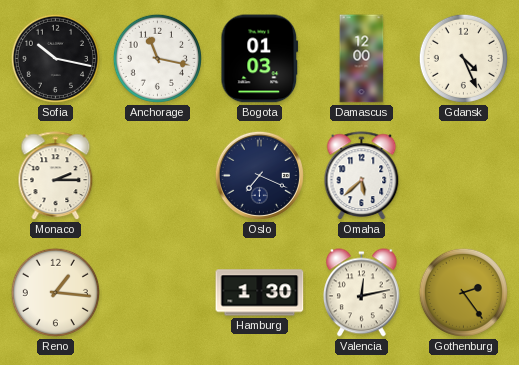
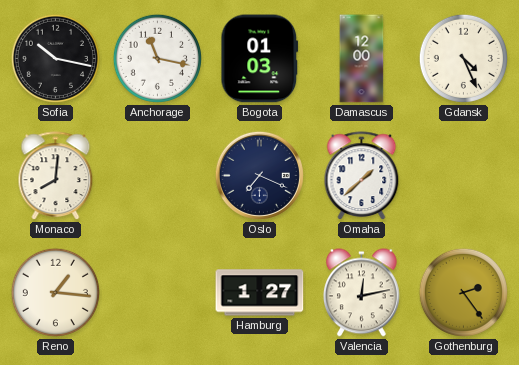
Monaco: 2:15 -> 8:01 (56, 176)
Omaha: 5:38 -> 1:38 (362, 176)
Hamburg: 1:30 -> 1:27 (260, 293)
